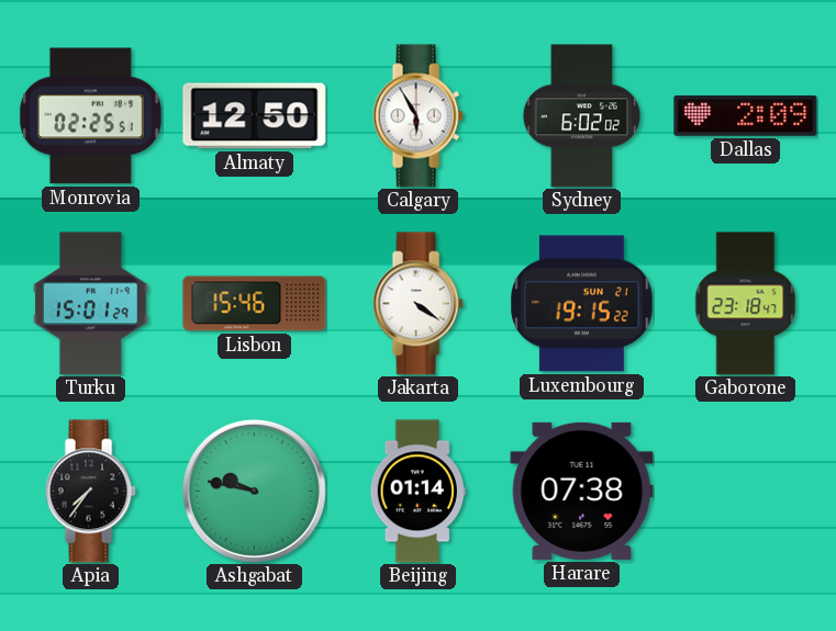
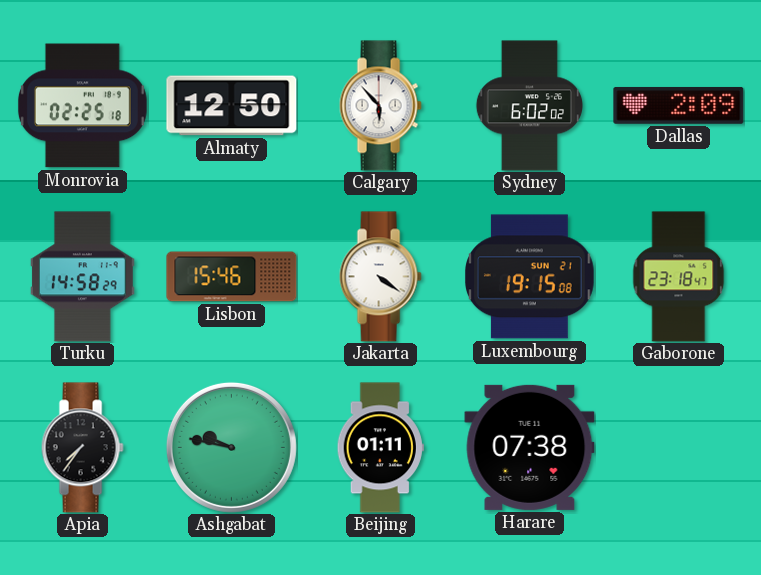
Monrovia: 02:25:51 -> 02:25:18 (82, 106)
Calgary: 5:55 -> 5:53 (380, 106)
Turku: 15:01 -> 14:58 (82, 277)
Luxembourg: 19:15:22 -> 19:15:08 (530, 277)
Beijing: 01:14 -> 01:11 (380, 448)
